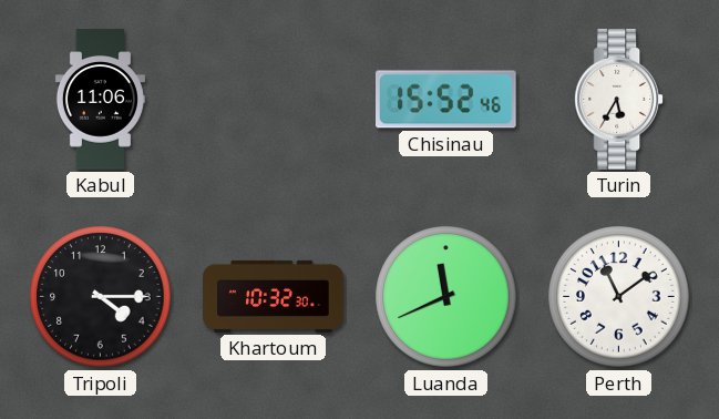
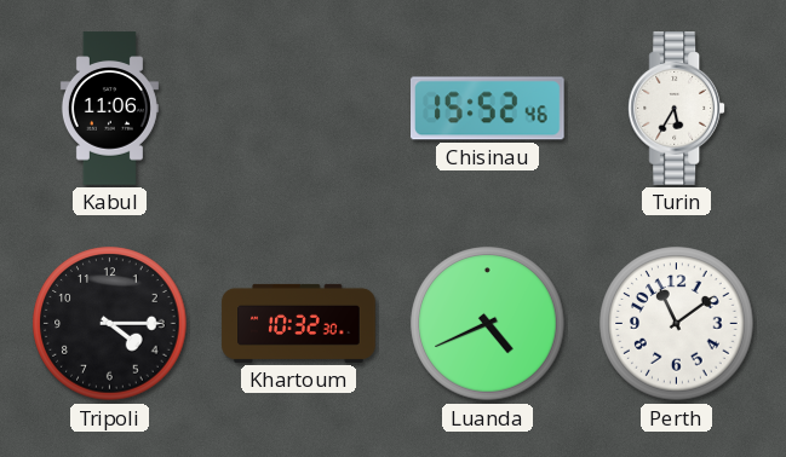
Luanda: 11:41 -> 4:41 (488, 324)
